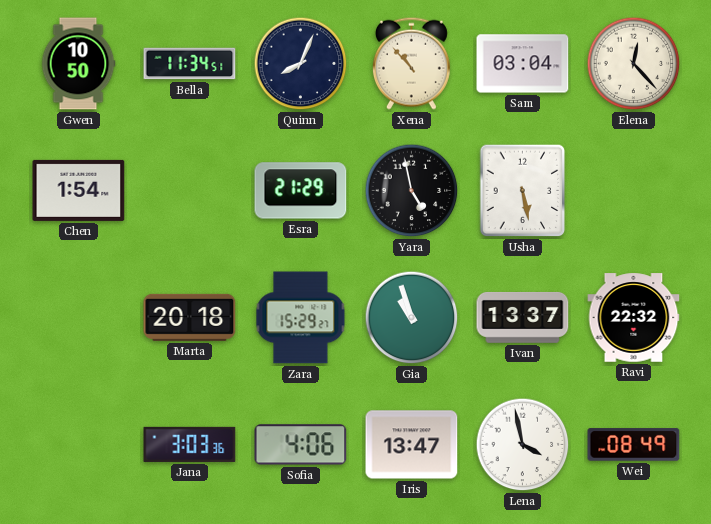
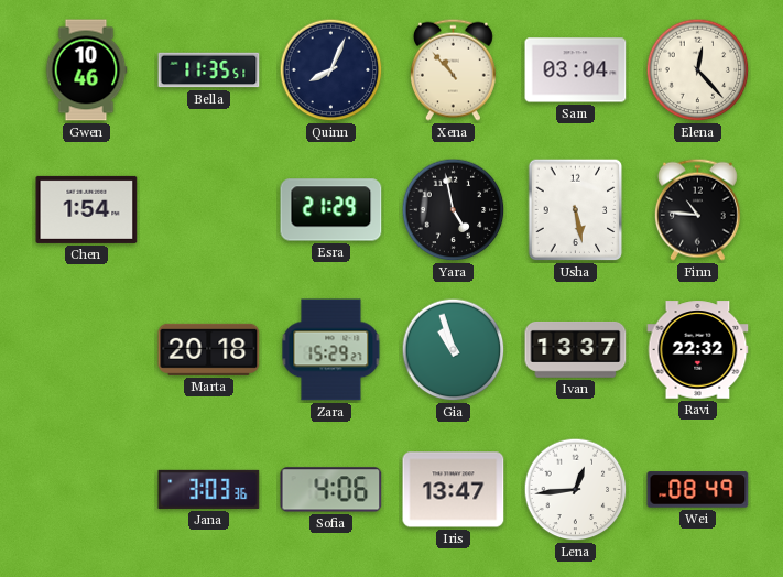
Gwen: 10:50 -> 10:46 (86, 70)
Bella: 11:34 -> 11:35 (209, 70)
Finn: none -> 10:46 (697, 209)
Lena: 3:58 -> 12:44 (576, 490)
